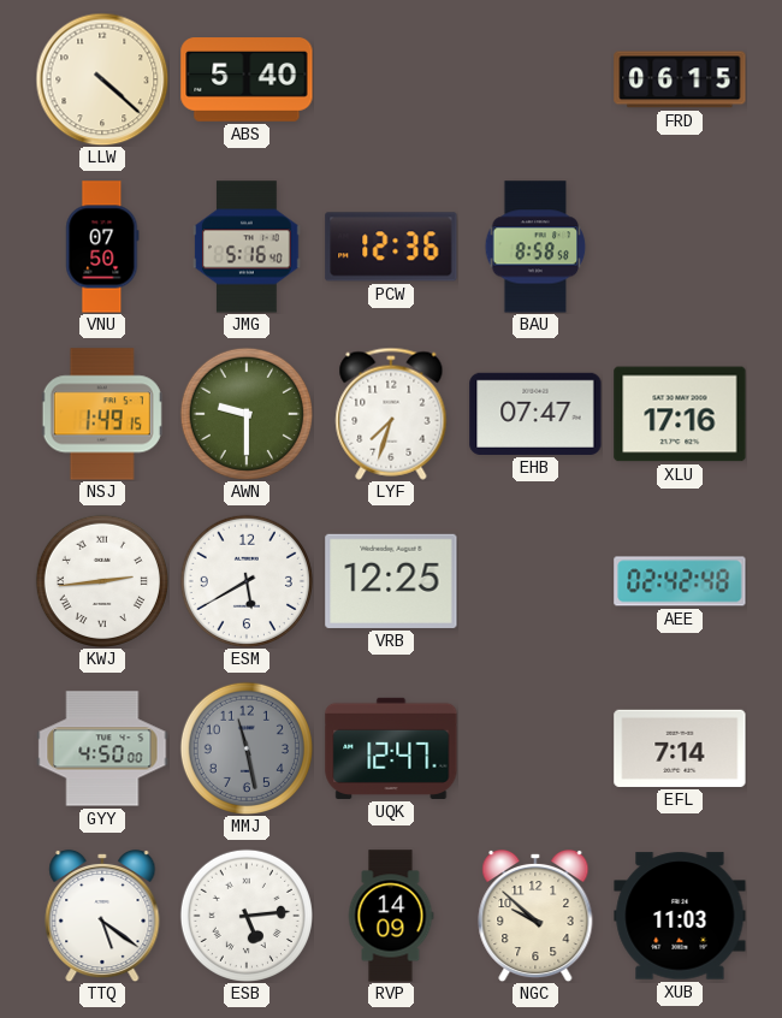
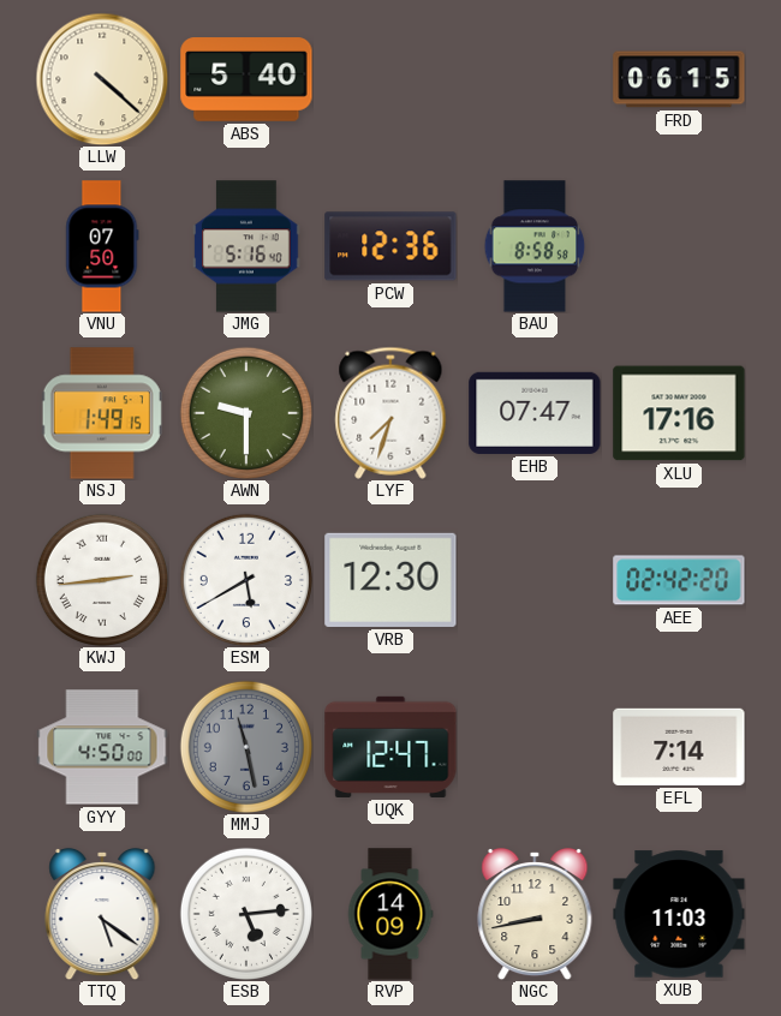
VRB: 12:25 -> 12:30 (390, 580)
AEE: 02:42:48 -> 02:42:20 (679, 580)
NGC: 9:52 -> 8:43 (535, 914)
